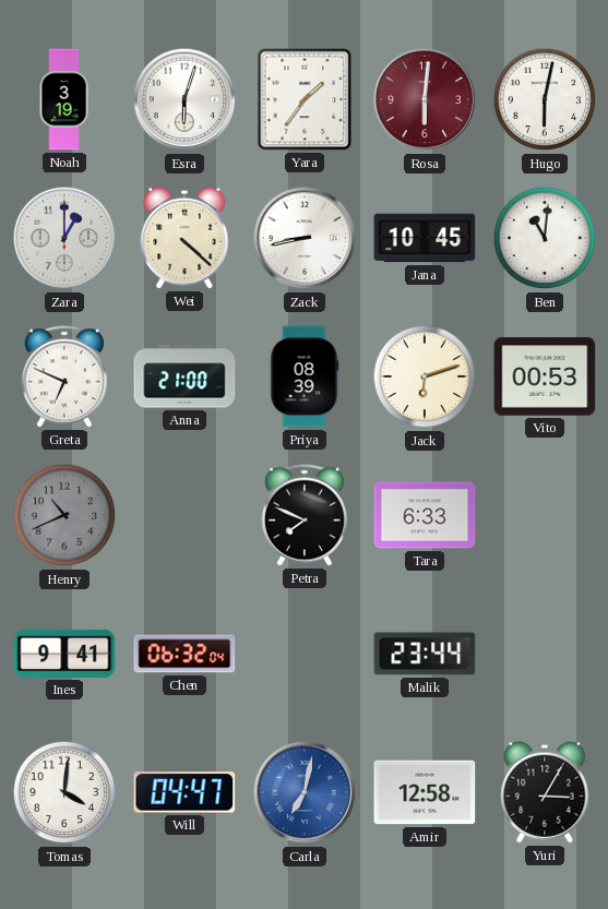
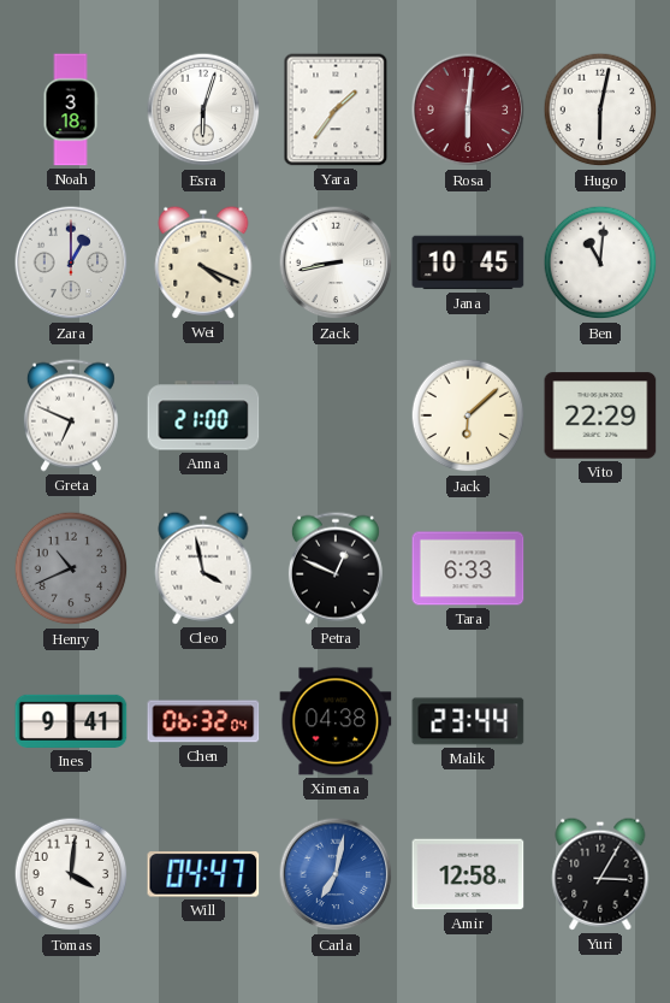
Noah: 3:19 -> 3:18 (71, 110)
Wei: 4:22 -> 4:19 (203, 262)
Priya: 08:39 -> none (305, 376)
Jack: 6:12 -> 6:08 (468, 415)
Vito: 00:53 -> 22:29 (600, 415)
Cleo: none -> 3:58 (203, 568)
Petra: 7:49 -> 12:49 (336, 568)
Ximena: none -> 04:38 (336, 721)
